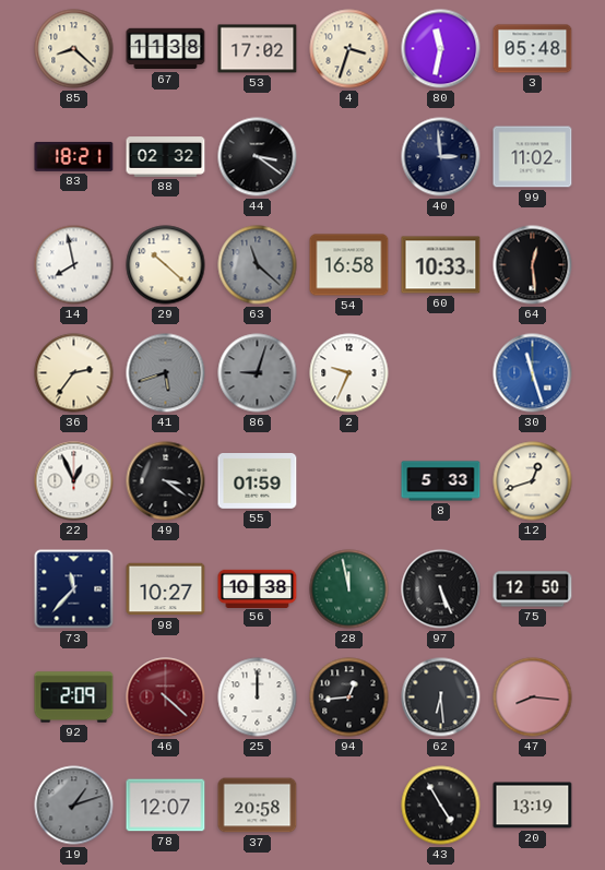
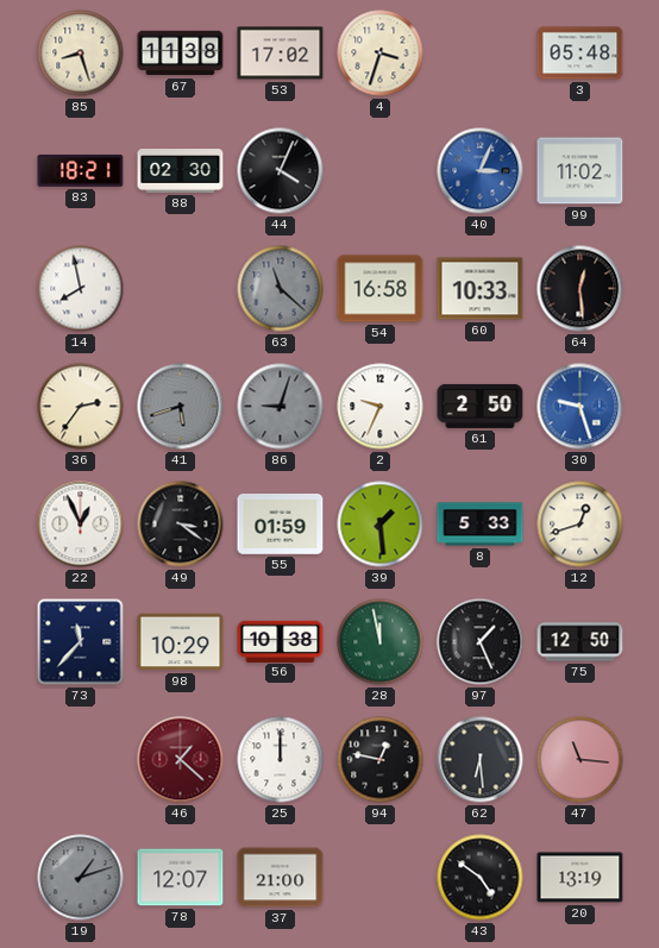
85: 8:22 -> 8:27 (81, 54)
80: 11:32 -> none (441, 49)
88: 02:32 -> 02:30 (181, 171)
44: 3:21 -> 4:04 (281, 171)
40: 2:59 -> 3:04 (481, 171)
40 dial: navy -> blue (481, 171)
29: 10:22 -> none (166, 265)
61: none -> 2:50 (481, 406)
30: 11:27 -> 9:27 (580, 407)
39: none -> 1:29 (381, 525)
98: 10:27 -> 10:29 (181, 642)
97: 5:26 -> 1:26 (481, 642)
92: 2:09 -> none (74, 698)
46: 4:22 -> 1:22 (181, 760)
94: 12:44 -> 12:47 (381, 760)
47: 8:16 -> 11:16 (580, 760)
37: 20:58 -> 21:00 (281, 878)
43: 4:55 -> 4:51 (481, 878)
